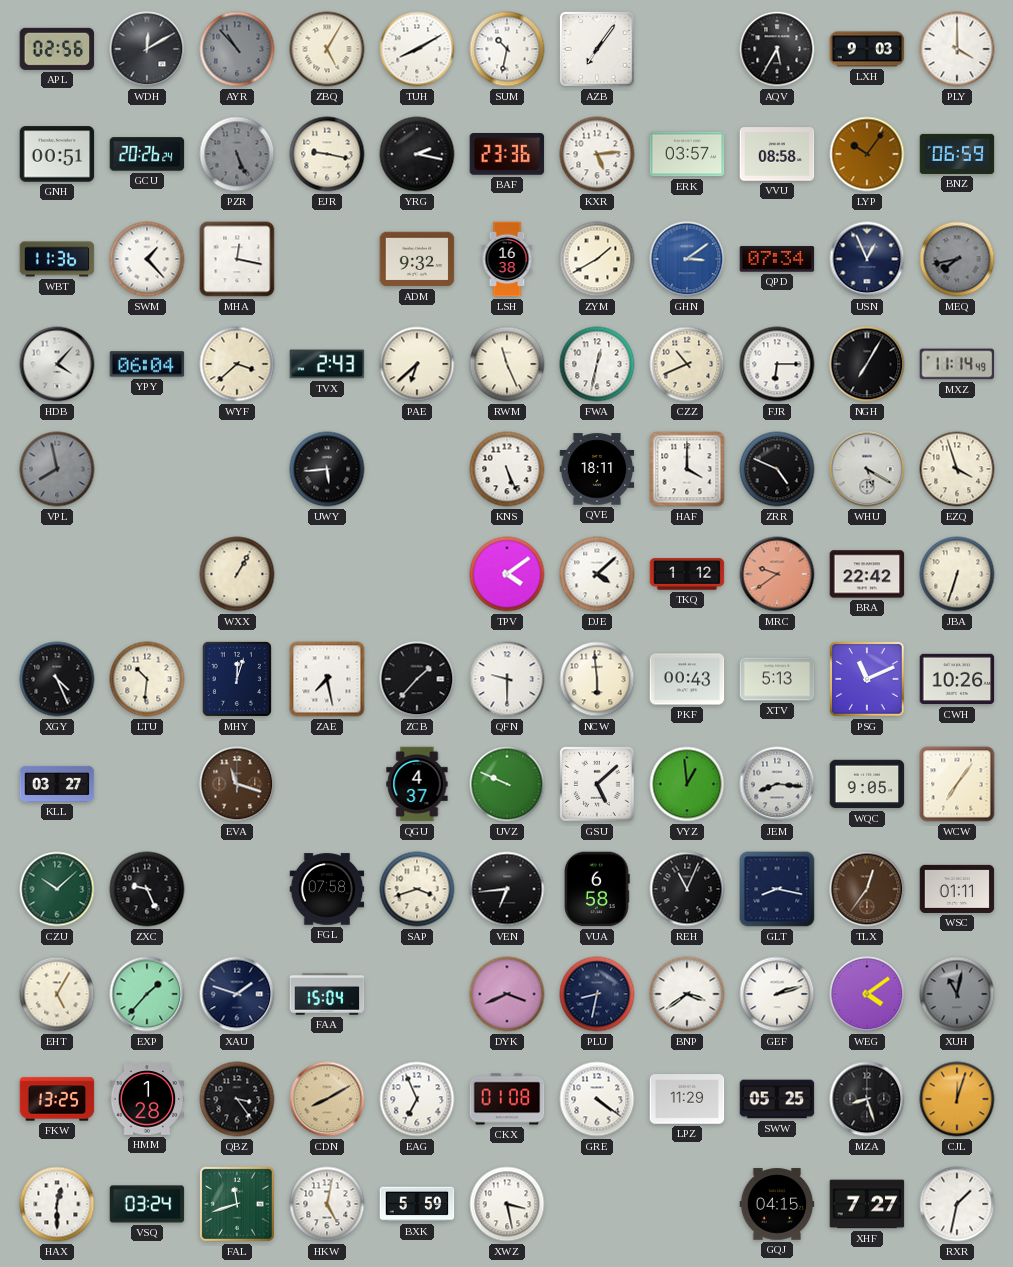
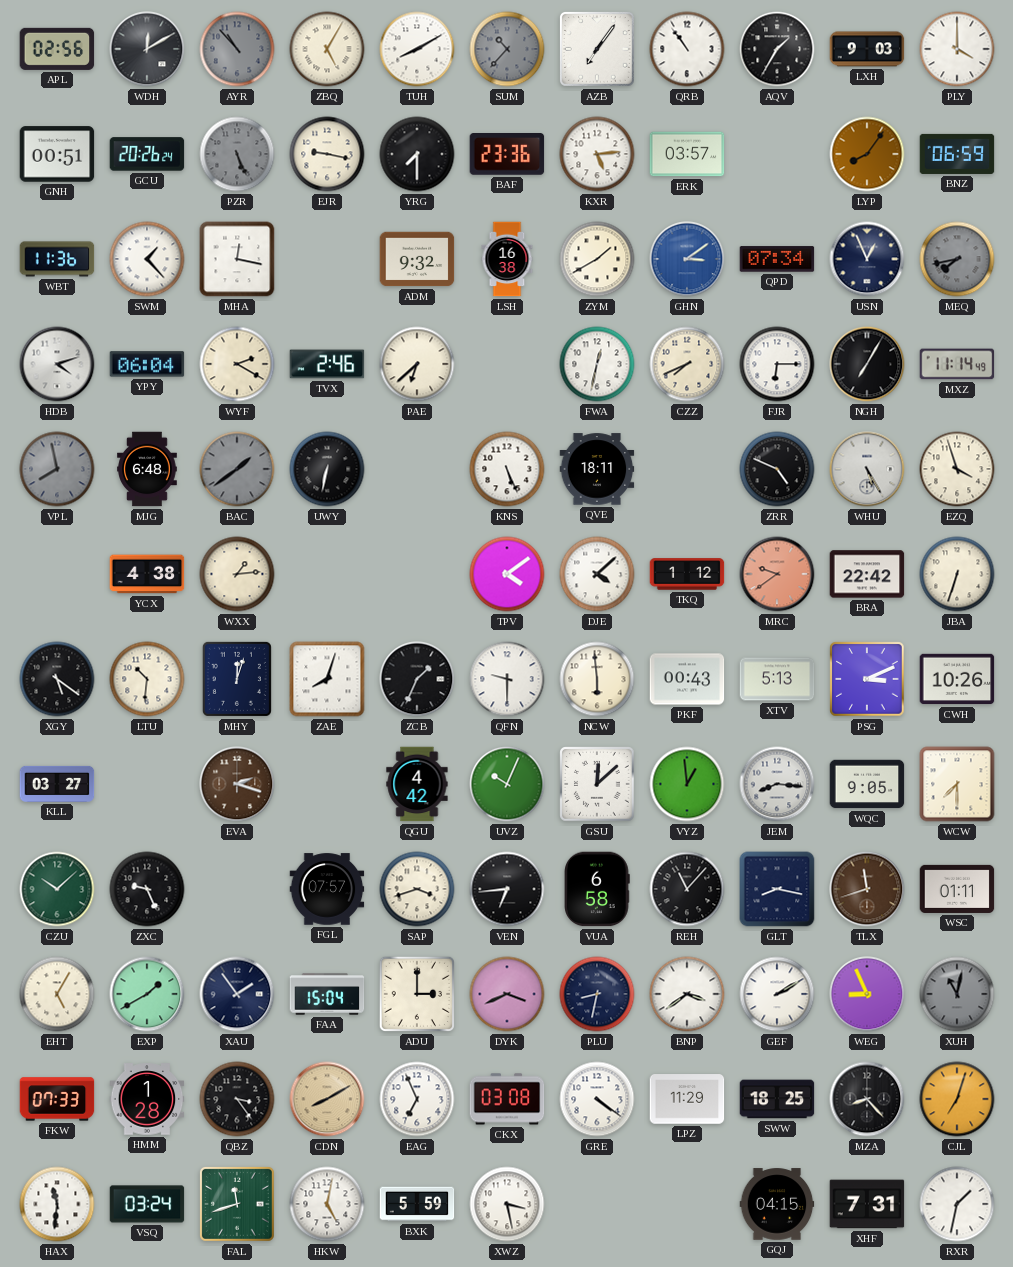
SUM: 10:32 -> 10:37 (507, 49)
SUM dial: white -> grey (507, 49)
QRB: none -> 10:54 (687, 49)
AQV: 5:35 -> 1:35 (777, 49)
YRG: 2:17 -> 7:30 (417, 154)
VVU: 08:58 -> none (777, 154)
LYP: 10:06 -> 8:06 (867, 154)
HDB: 4:07 -> 4:12 (57, 364)
WYF: 3:38 -> 2:20 (237, 364)
TVX: 2:43 -> 2:46 (327, 364)
RWM: 11:26 -> none (507, 364)
CZZ: 10:41 -> 7:41 (687, 364)
MJG: none -> 6:48 (147, 469)
BAC: none -> 1:39 (237, 469)
UWY: 5:44 -> 6:32 (327, 469)
HAF: 4:00 -> none (687, 469)
WHU: 5:20 -> 5:25 (867, 469)
YCX: none -> 4:38 (147, 574)
WXX: 1:05 -> 1:14 (237, 574)
XGY: 4:26 -> 5:21 (57, 679)
ZAE: 7:28 -> 8:03 (327, 679)
ZCB: 1:37 -> 1:34 (417, 679)
PSG: 11:11 -> 3:11 (867, 679)
EVA: 11:18 -> 2:18 (237, 784)
QGU: 4:37 -> 4:42 (417, 784)
UVZ: 9:49 -> 10:04 (507, 784)
GSU: 5:08 -> 12:08 (597, 784)
WCW: 7:06 -> 7:30 (957, 784)
FGL: 07:58 -> 07:57 (327, 889)
REH: 11:04 -> 11:07 (687, 889)
TLX: 12:36 -> 11:42 (867, 889)
EXP: 1:37 -> 1:40 (147, 994)
XAU: 1:48 -> 1:54 (237, 994)
ADU: none -> 3:00 (417, 994)
GEF: 2:12 -> 2:10 (777, 994)
WEG: 4:09 -> 8:56 (867, 994)
FKW: 13:25 -> 07:33 (57, 1099)
CKX: 01:08 -> 03:08 (507, 1099)
SWW: 05:25 -> 18:25 (777, 1099)
MZA: 8:27 -> 8:23 (867, 1099)
CJL: 12:03 -> 7:03 (957, 1099)
HAX: 12:30 -> 11:31 (57, 1204)
XHF: 7:27 -> 7:31 (867, 1204)
